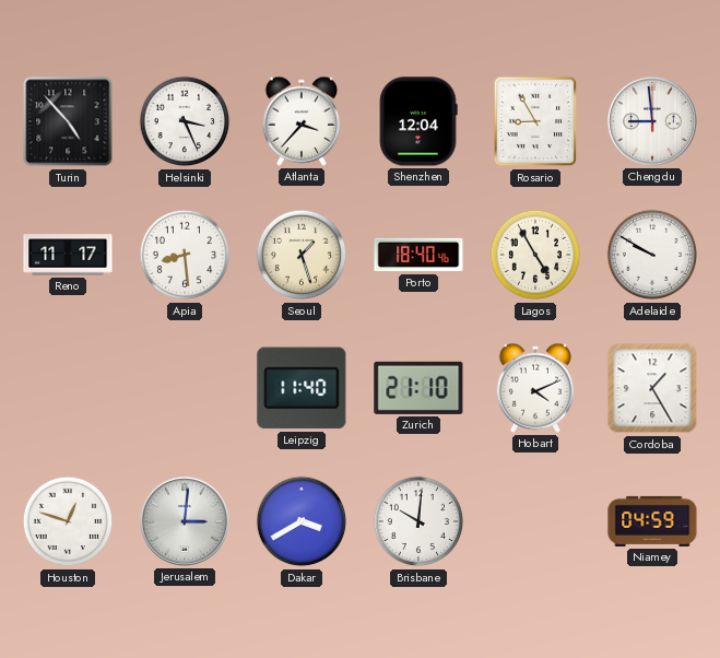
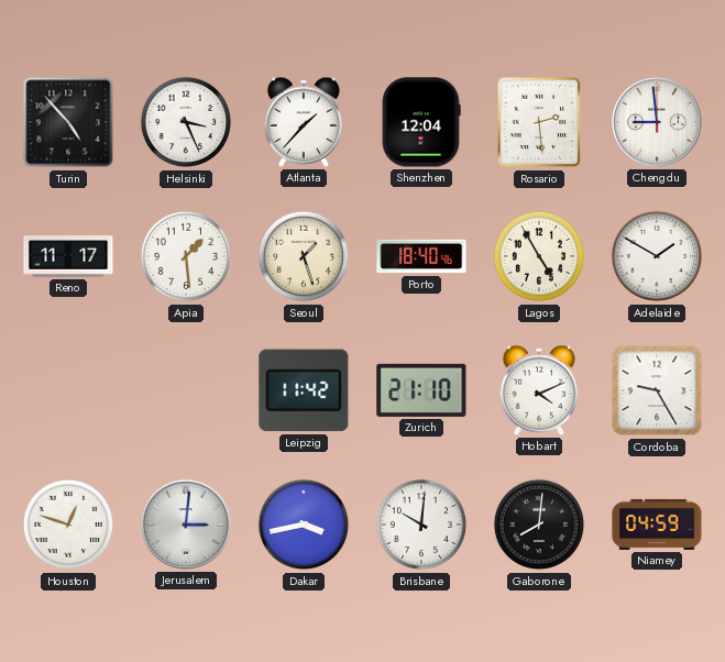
Atlanta: 3:37 -> 1:37 (303, 122)
Rosario: 8:55 -> 2:29 (539, 122)
Apia: 8:29 -> 1:29 (186, 256)
Adelaide: 9:50 -> 1:50 (657, 256)
Leipzig: 11:40 -> 11:42 (304, 390)
Cordoba: 1:25 -> 9:25 (657, 390)
Dakar: 3:40 -> 3:43 (304, 525)
Gaborone: none -> 8:01 (539, 525)
